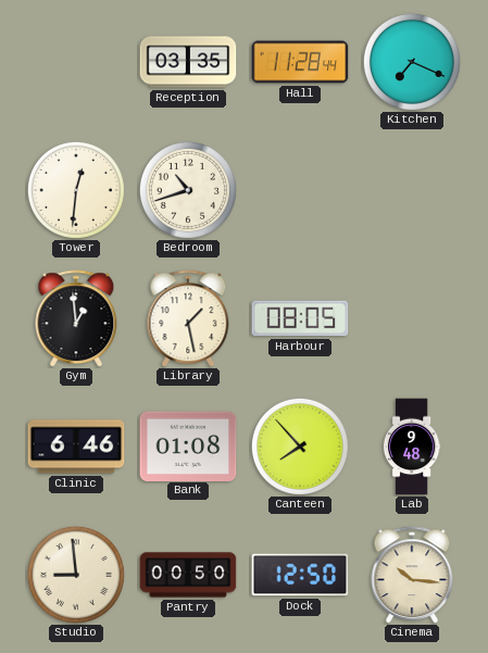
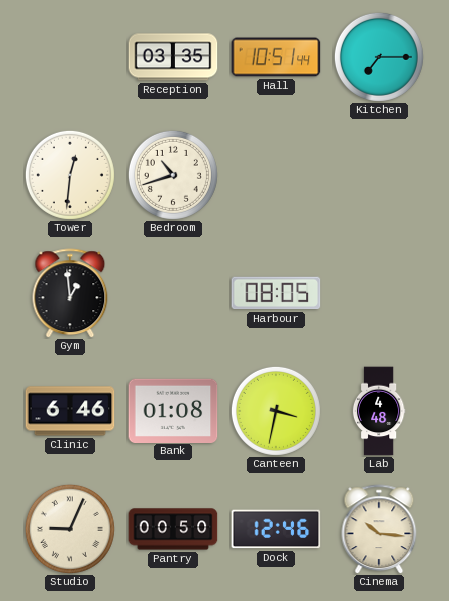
Hall: 11:28 -> 10:51 (276, 57)
Kitchen: 7:19 -> 7:15 (379, 57)
Library: 1:28 -> none (188, 318)
Canteen: 7:53 -> 3:32 (276, 411)
Lab: 9:48 -> 4:48 (379, 411)
Studio: 8:59 -> 9:04 (70, 529)
Dock: 12:50 -> 12:46 (276, 529)
